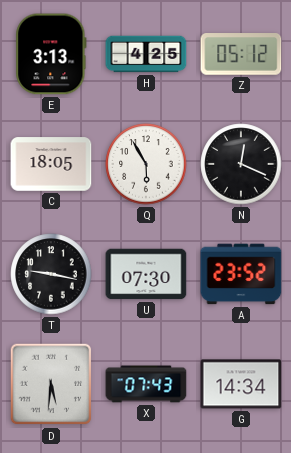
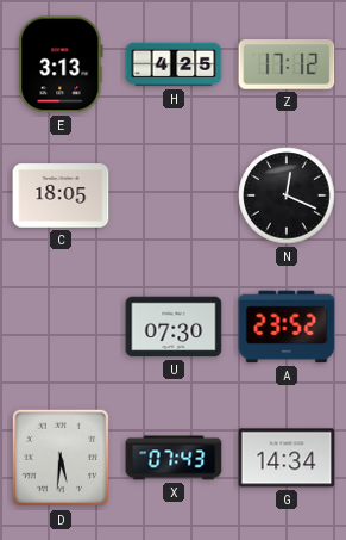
Z: 05:12 -> 17:12 (287, 66)
Q: 5:55 -> none (146, 164)
T: 9:17 -> none (51, 274)
